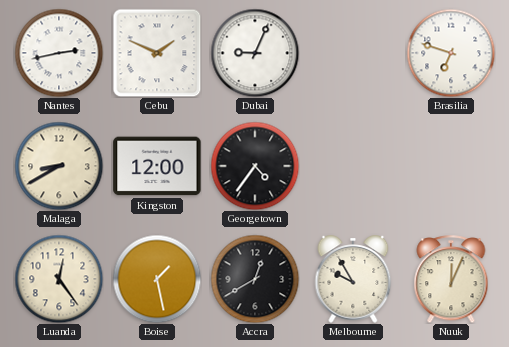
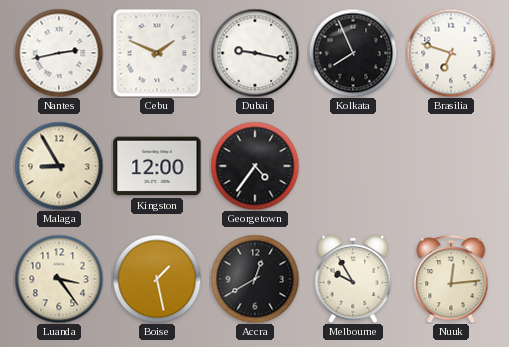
Dubai: 9:04 -> 9:17 (255, 53)
Kolkata: none -> 7:56 (353, 53)
Malaga: 8:40 -> 8:55 (59, 166)
Luanda: 12:24 -> 3:24 (59, 279)
Nuuk: 12:04 -> 12:14 (451, 279)
